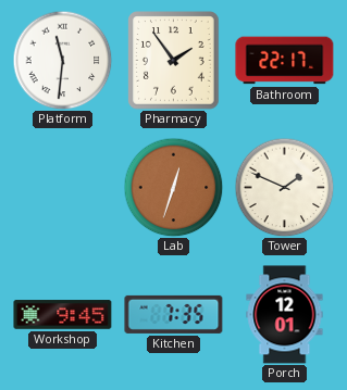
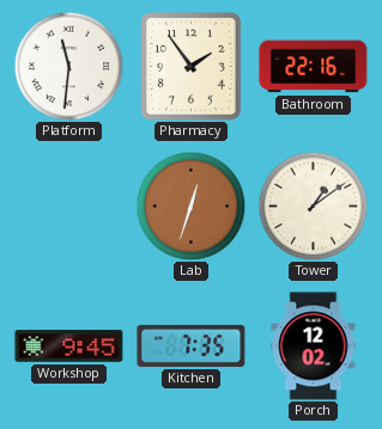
Bathroom: 22:17 -> 22:16 (314, 67)
Tower: 1:49 -> 1:09 (313, 206)
Porch: 12:01 -> 12:02 (314, 347)
